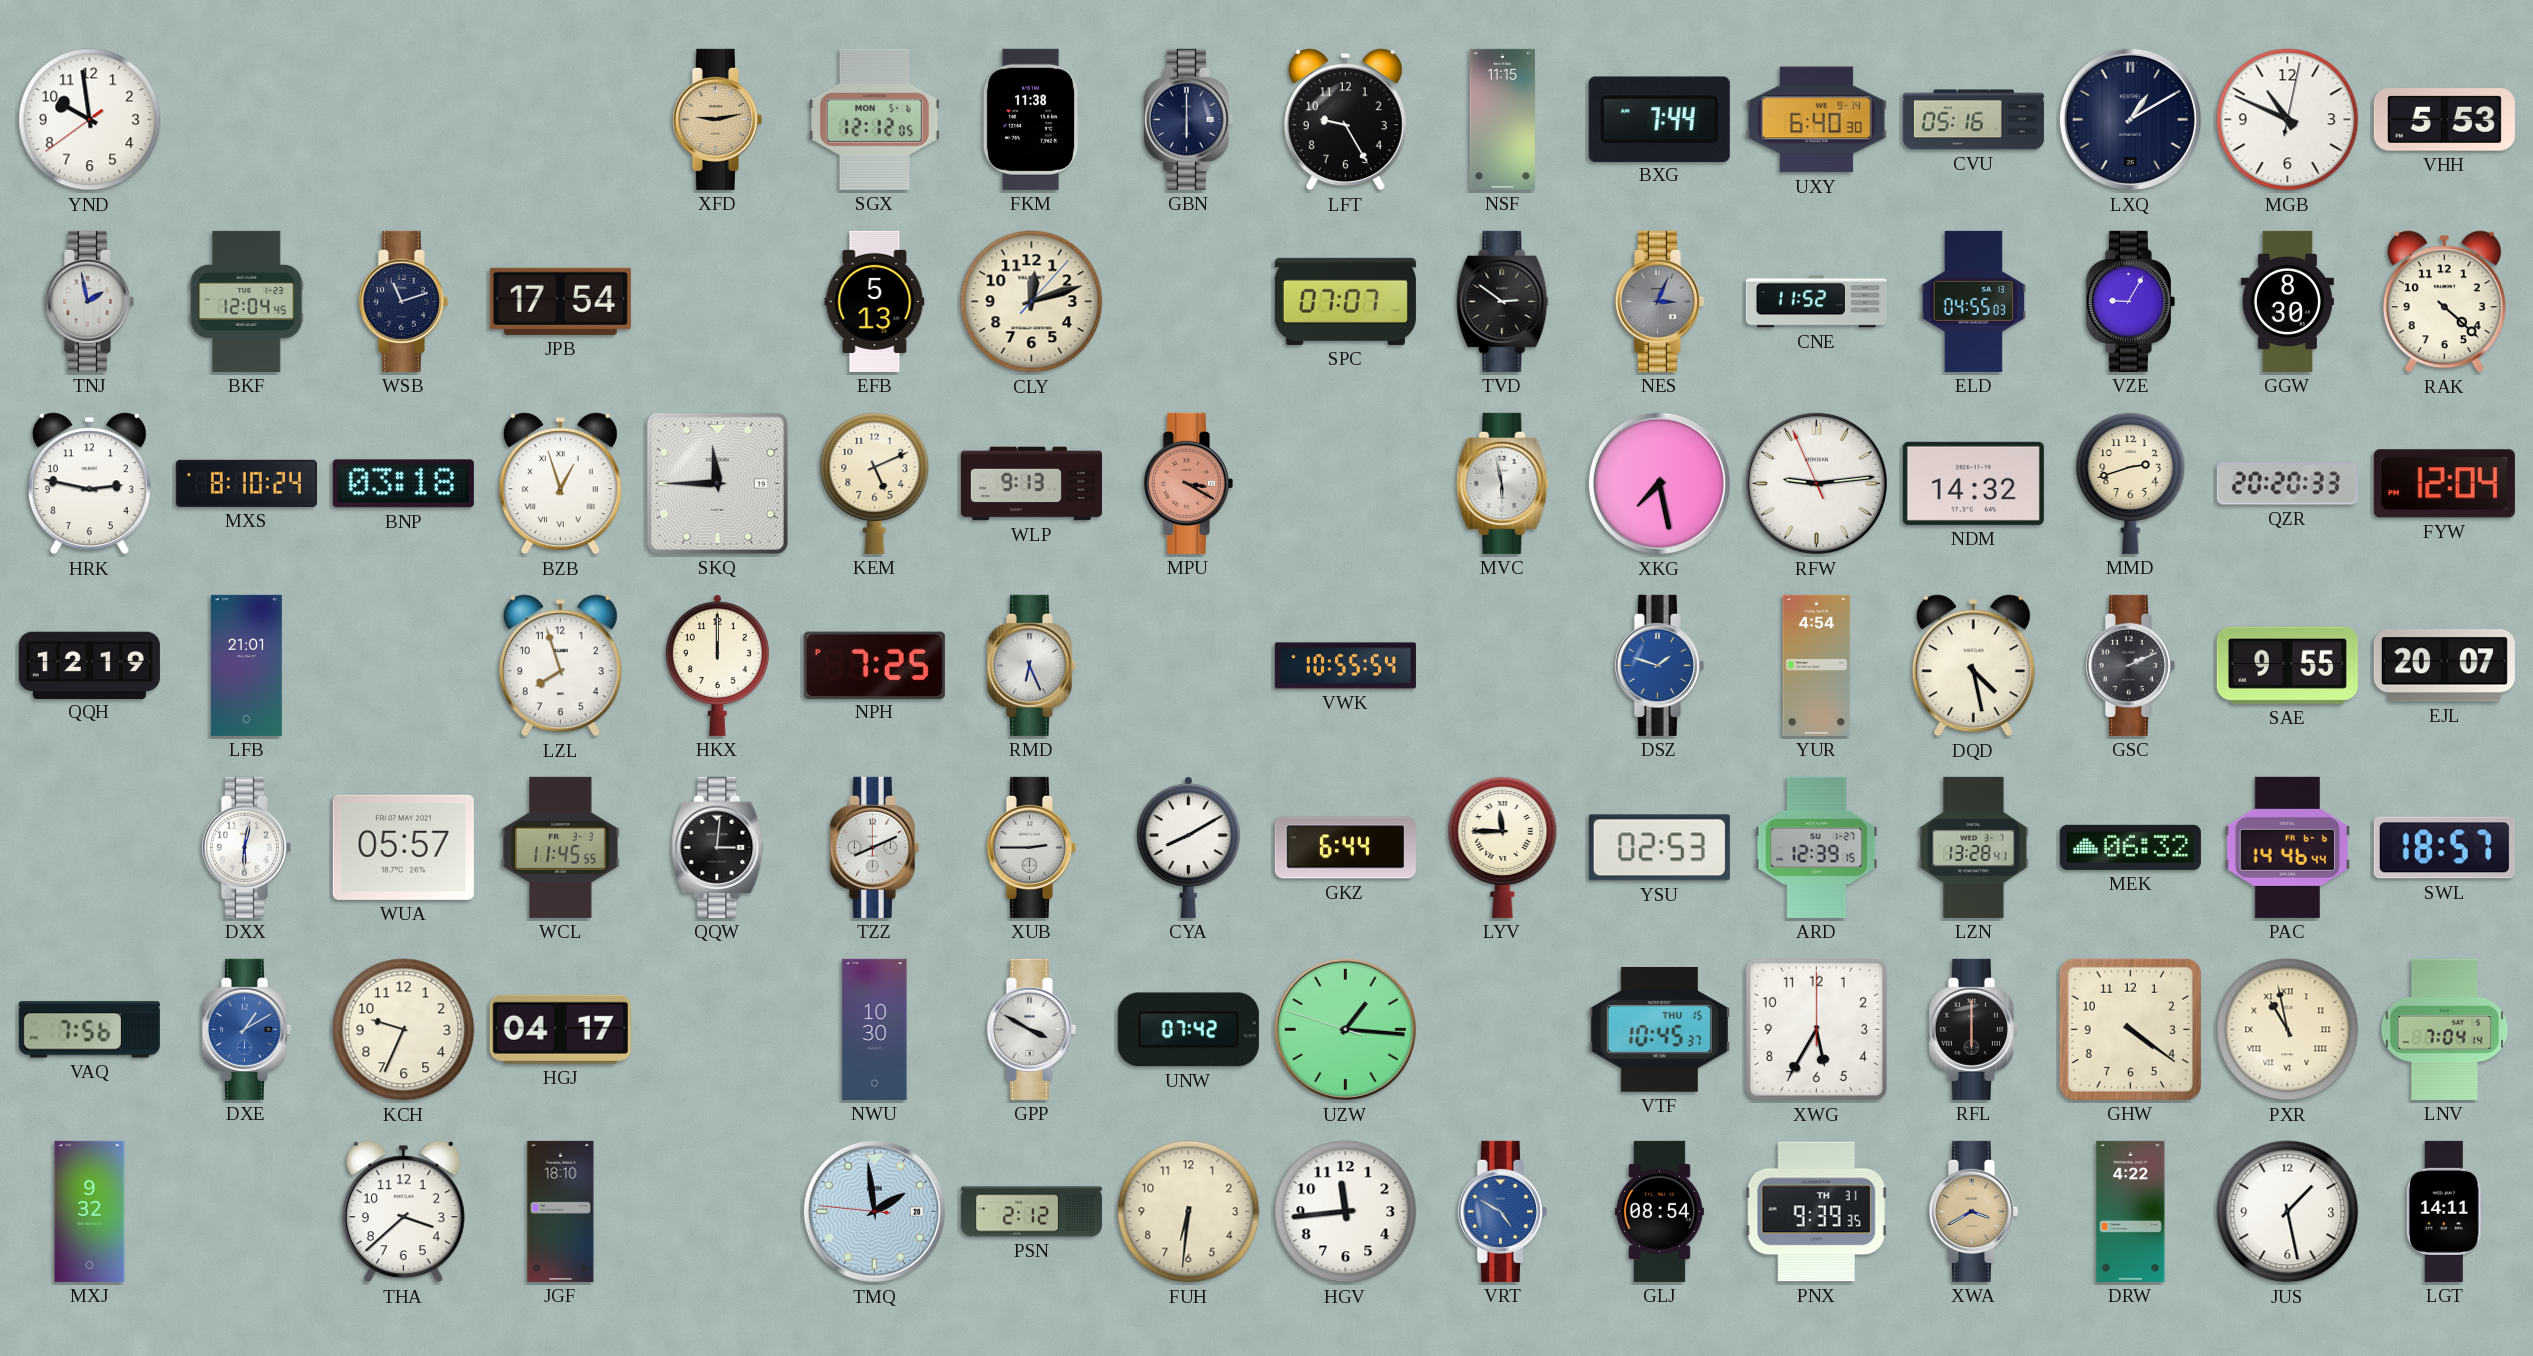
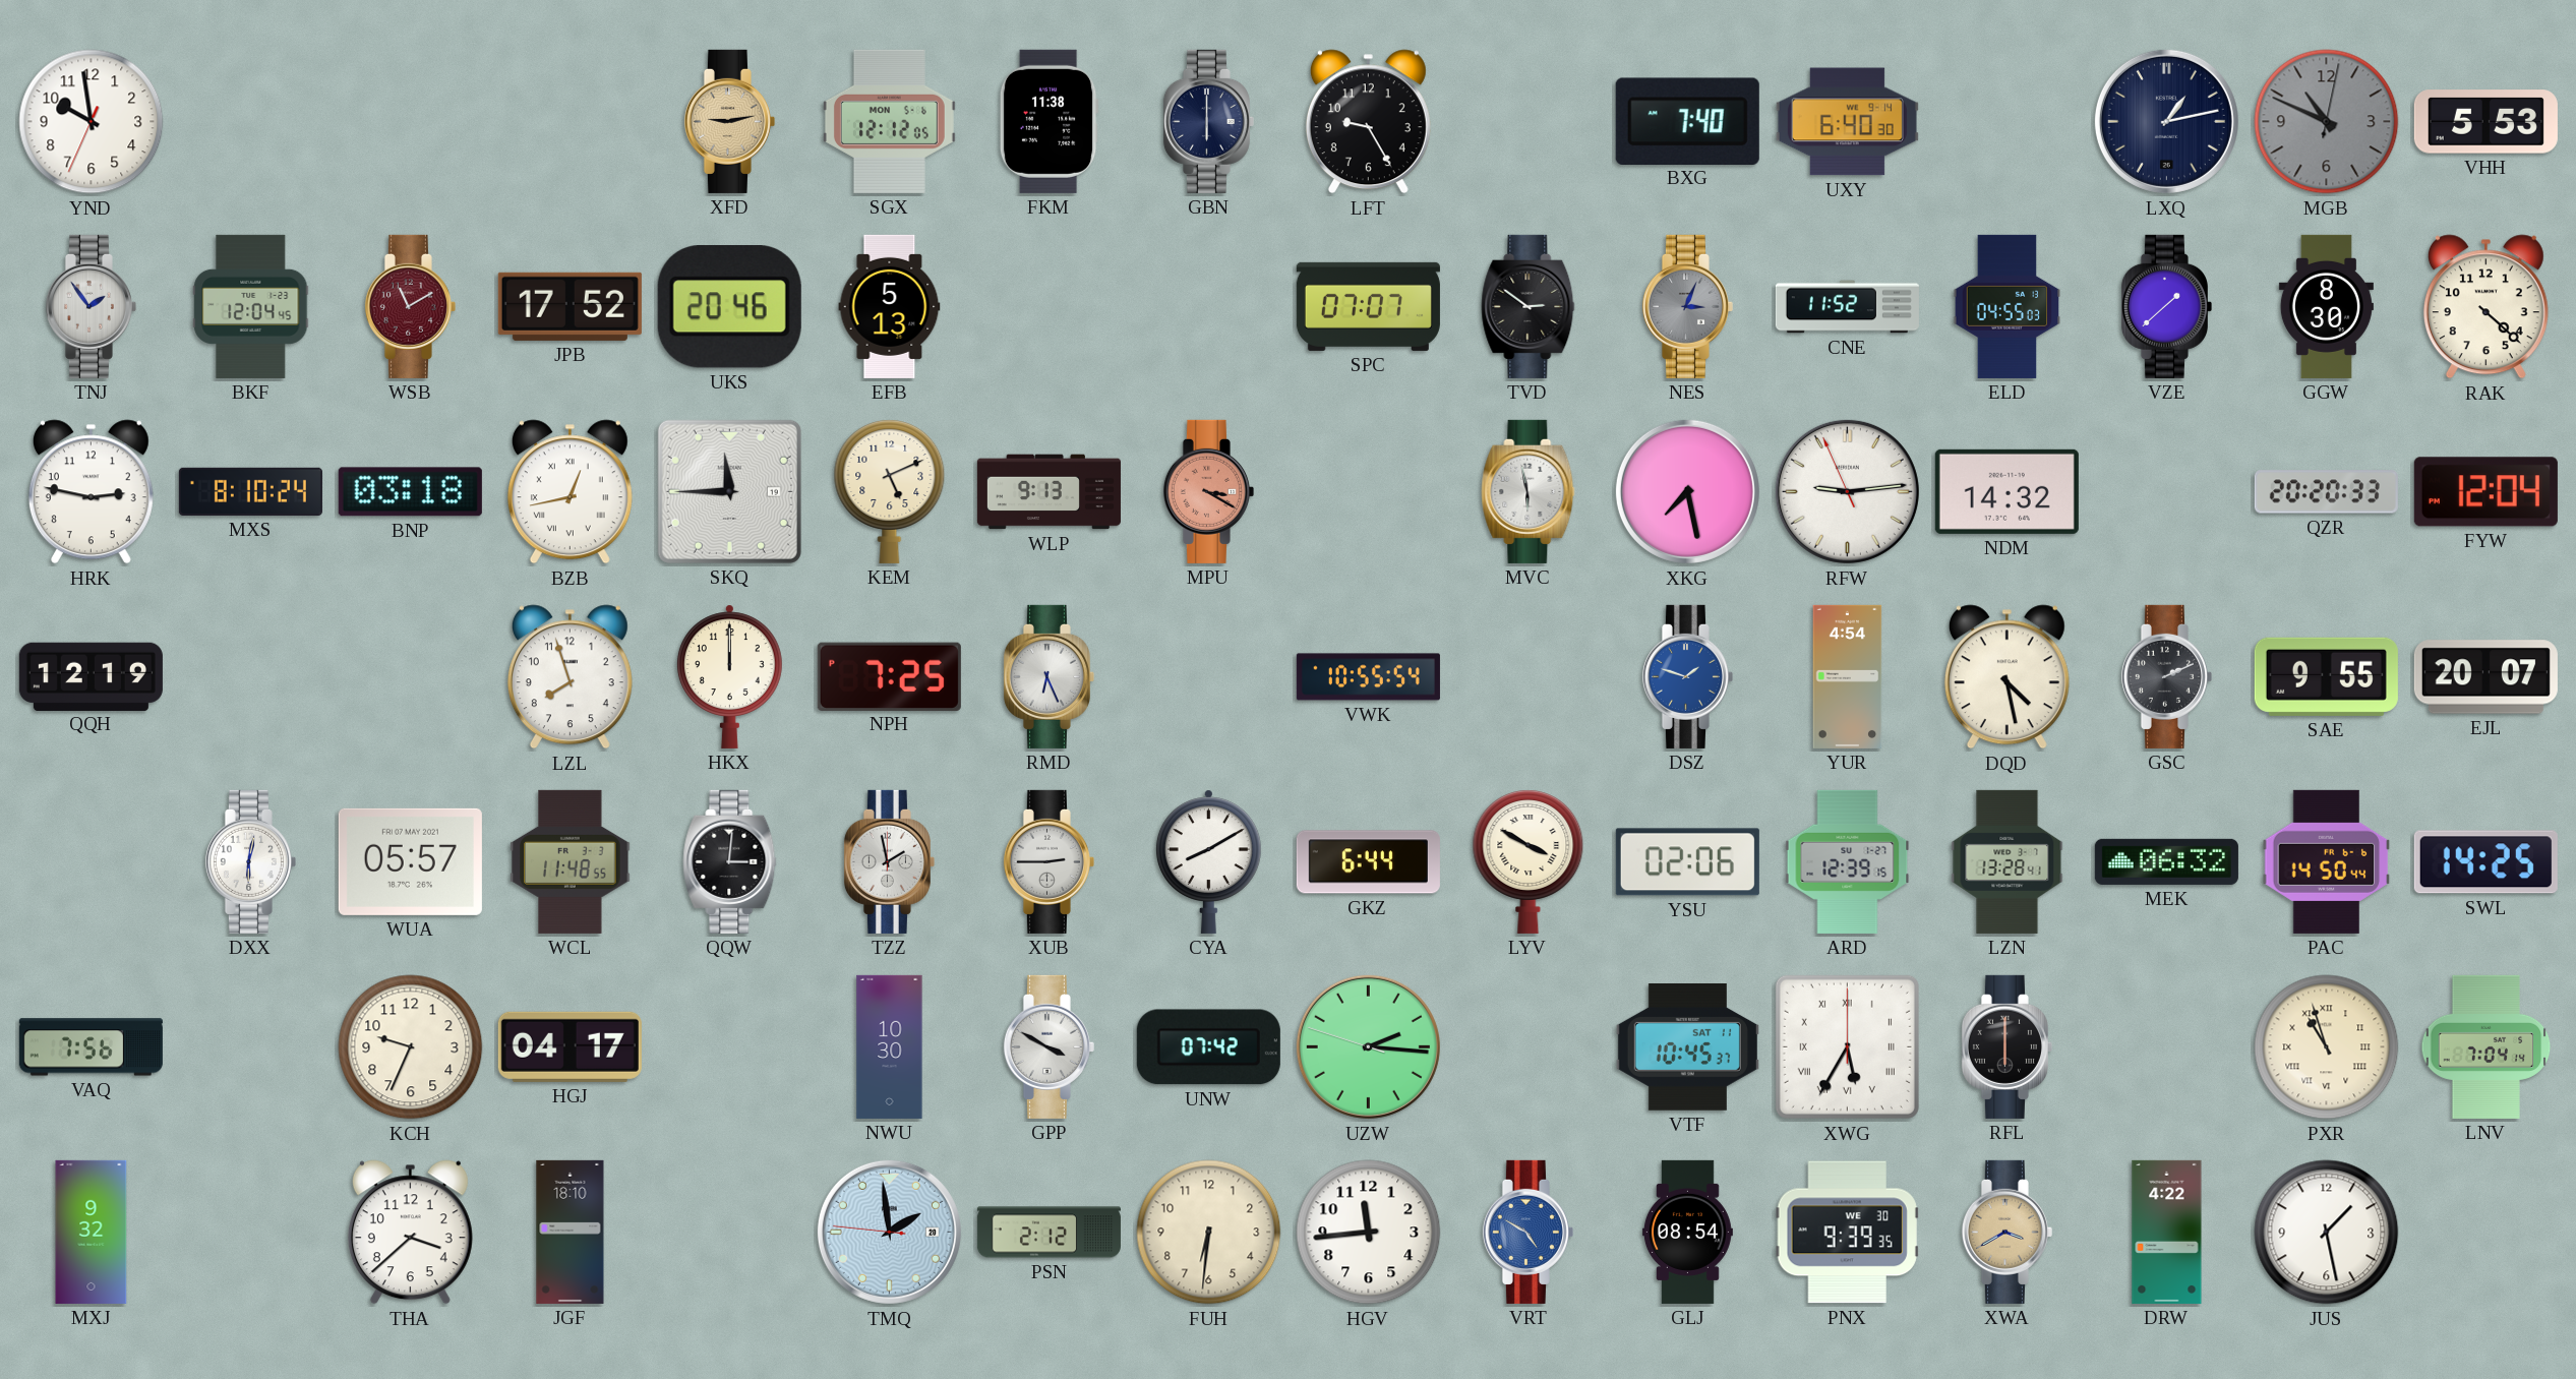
YND: 9:58:39 -> 9:58:34 (92, 122)
NSF: 11:15 -> none (1502, 119)
BXG: 7:44 -> 7:40 (1687, 121)
CVU: 05:16 -> none (1973, 120)
LXQ: 1:10 -> 1:13 (2166, 121)
MGB dial: white -> grey (2327, 122)
TNJ: 1:58 -> 1:54 (91, 306)
WSB: 11:12 -> 11:10 (410, 306)
WSB dial: navy -> burgundy (410, 306)
JPB: 17:54 -> 17:52 (570, 306)
UKS: none -> 20:46 (729, 307)
CLY: 12:12 -> none (1032, 302)
VZE: 9:05 -> 1:38 (2166, 306)
BZB: 12:57 -> 12:43 (570, 492)
MMD: 2:42 -> none (2131, 483)
LFB: 21:01 -> none (246, 665)
WCL: 11:45 -> 11:48 (571, 861)
TZZ: 8:11 -> 1:58 (889, 861)
LYV: 11:45 -> 3:50 (1529, 861)
YSU: 02:53 -> 02:06 (1687, 862)
PAC: 14:46 -> 14:50 (2327, 861)
SWL: 18:57 -> 14:25 (2485, 862)
DXE: 1:10 -> none (246, 1029)
UZW: 1:15 -> 2:15 (1368, 1046)
VTF date: THU 15 -> SAT 11 (1687, 1047)
XWG numerals: Arabic -> Roman (1847, 1046)
GHW: 4:21 -> none (2130, 1029)
PXR: 10:58 -> 10:57 (2327, 1047)
PNX date: TH 31 -> WE 30 (1847, 1233)
LGT: 14:11 -> none (2444, 1211)
